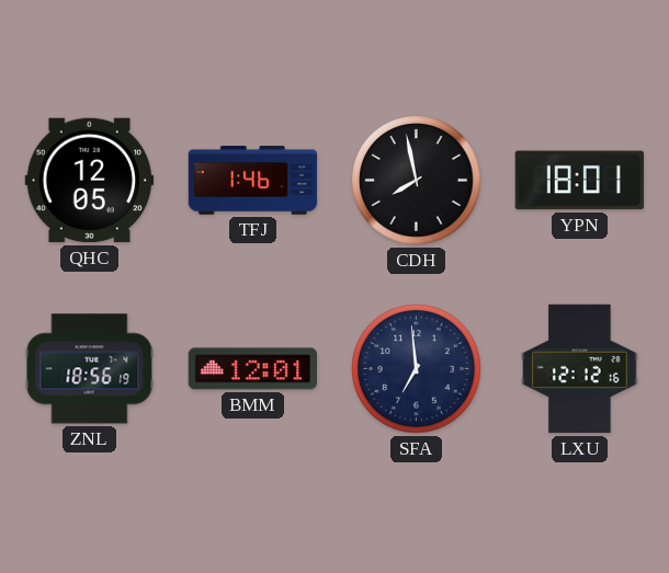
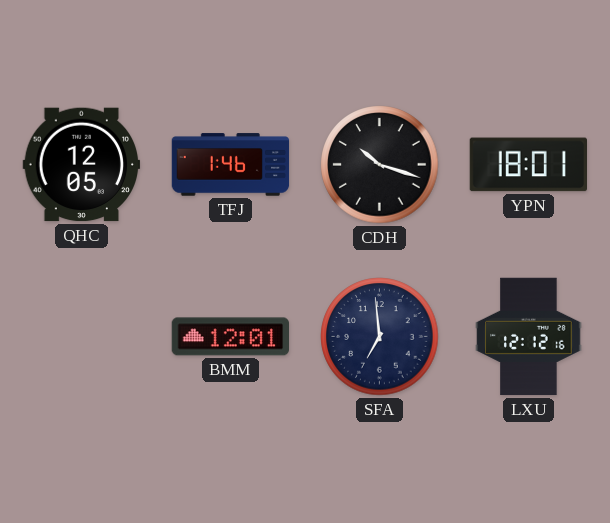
CDH: 7:58 -> 10:18 (380, 165)
ZNL: 18:56 -> none (90, 369)
